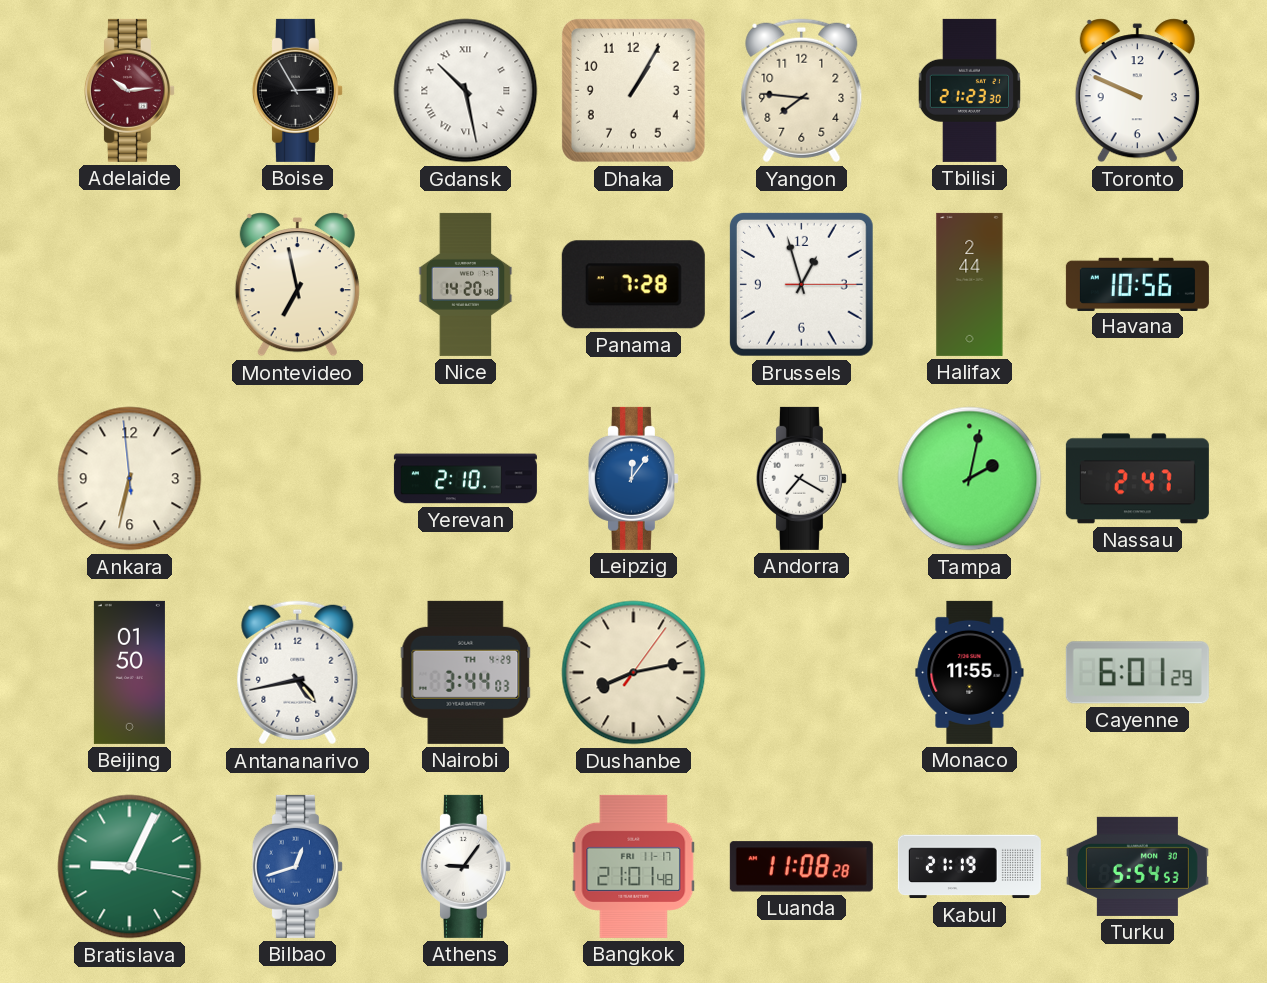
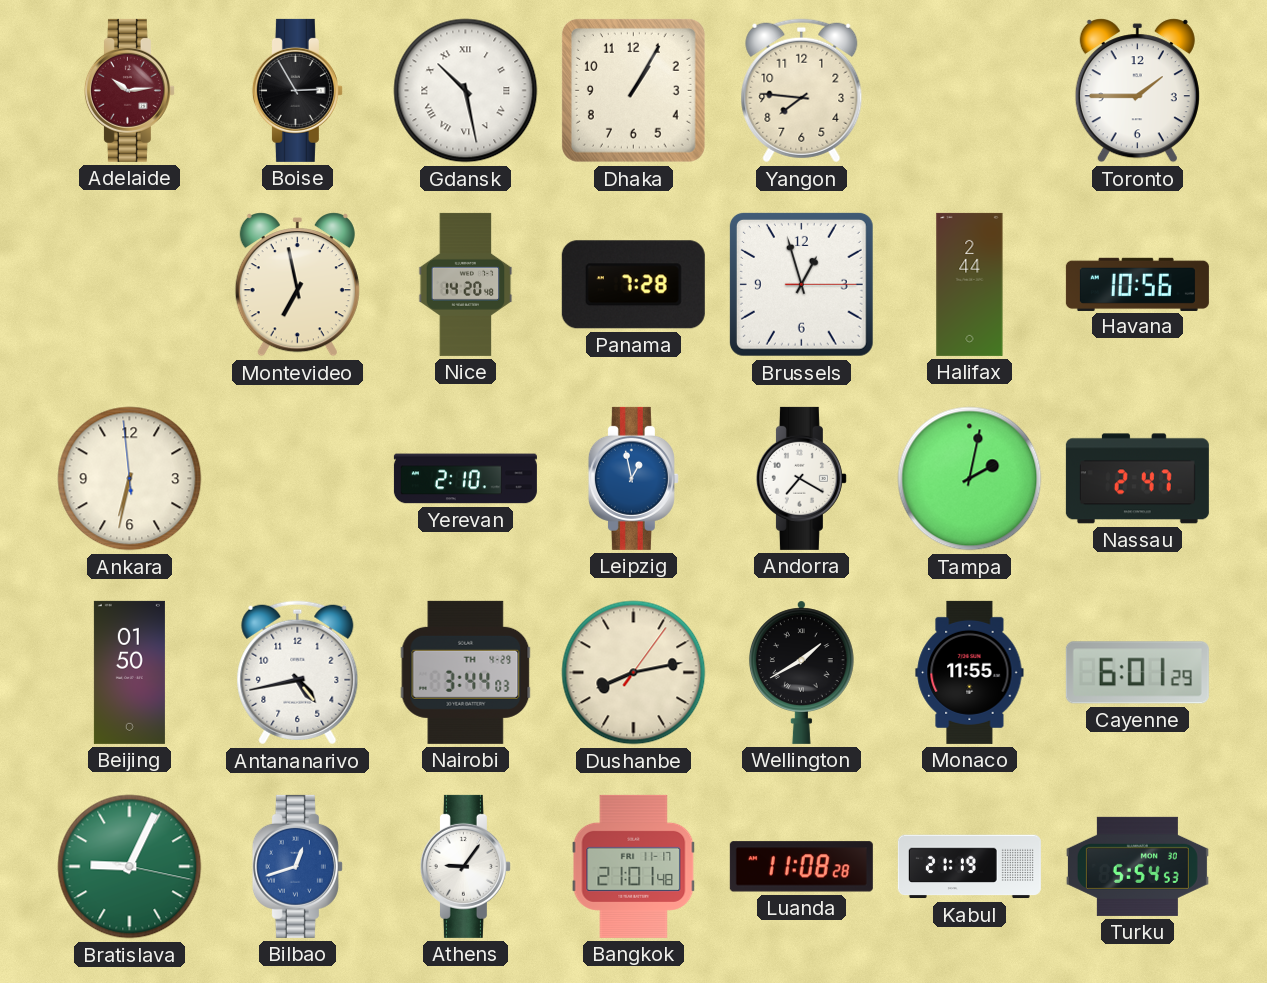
Tbilisi: 21:23 -> none (969, 90)
Toronto: 9:49 -> 1:45 (1137, 91)
Leipzig: 12:06 -> 12:58 (633, 478)
Wellington: none -> 1:40 (801, 672)
